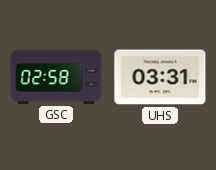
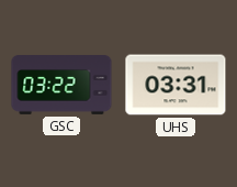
GSC: 02:58 -> 03:22 (61, 86)
